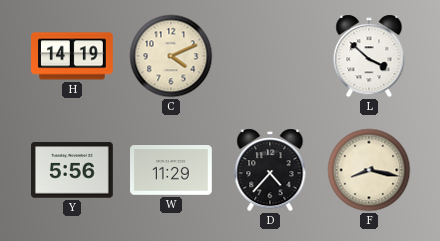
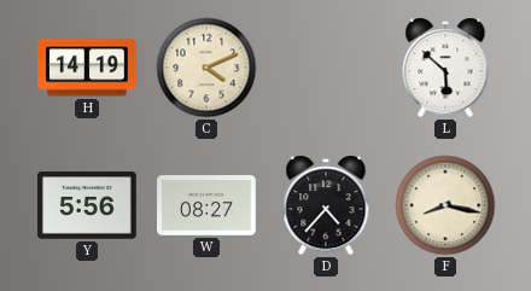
L: 3:52 -> 5:52 (445, 68)
W: 11:29 -> 08:27 (208, 205)
